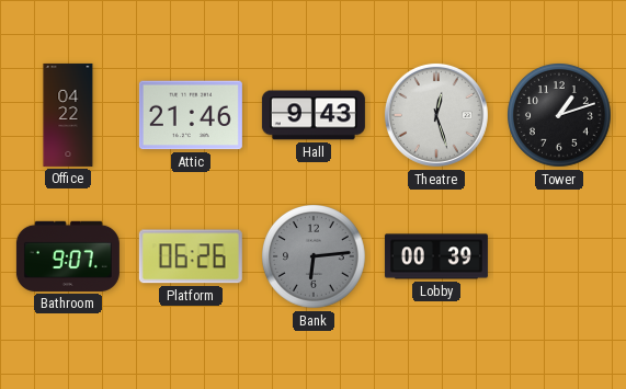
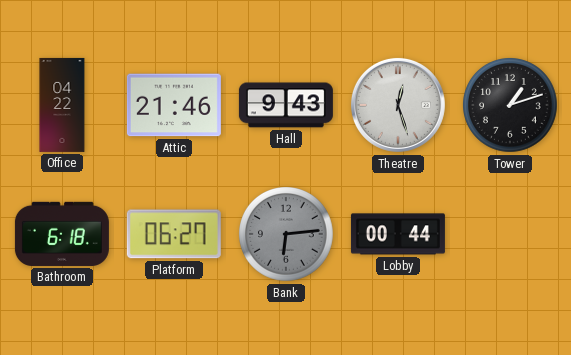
Bathroom: 9:07 -> 6:18 (62, 234)
Platform: 06:26 -> 06:27 (174, 234)
Lobby: 00:39 -> 00:44 (398, 234)
